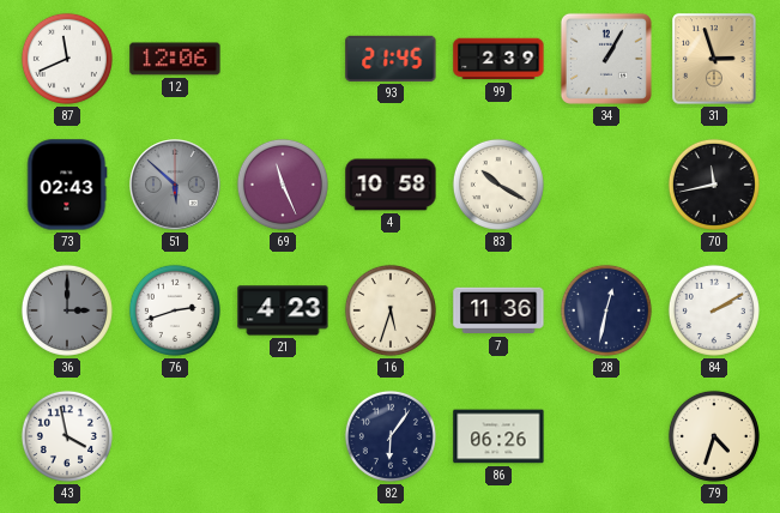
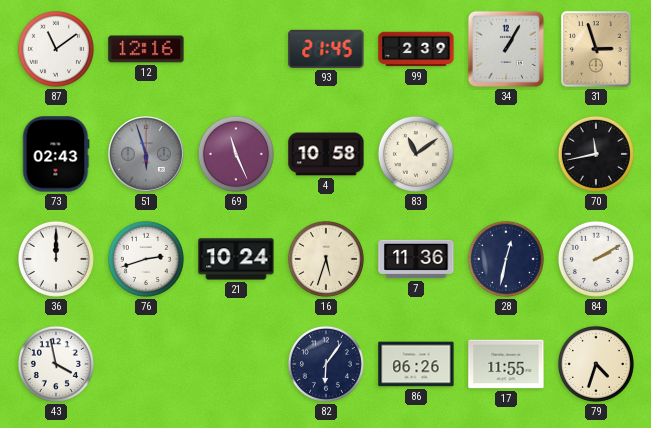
87: 11:41 -> 11:09 (56, 49)
12: 12:06 -> 12:16 (146, 49)
51: 5:52 -> 5:57 (146, 154)
83: 10:20 -> 11:09 (416, 154)
36: 3:00 -> 12:00 (56, 259)
36 dial: grey -> white (56, 259)
21: 4:23 -> 10:24 (236, 259)
17: none -> 11:55 (506, 364)
